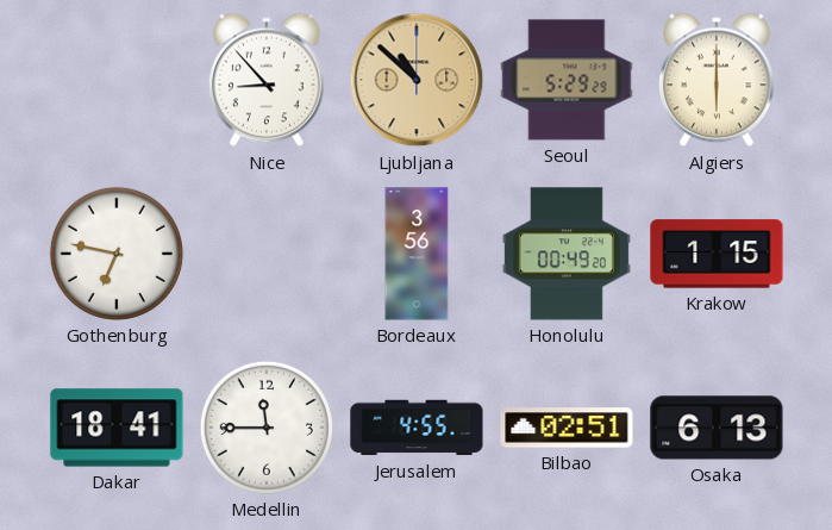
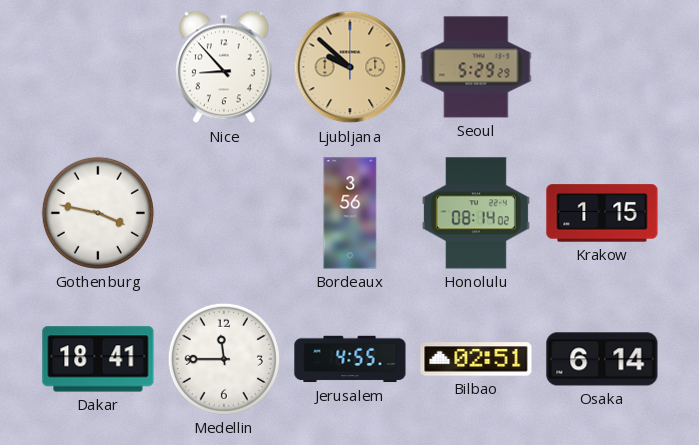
Ljubljana: 10:52 -> 9:52 (350, 67)
Algiers: 6:00 -> none (718, 80)
Gothenburg: 6:47 -> 3:47 (98, 213)
Honolulu: 00:49 -> 08:14 (476, 213)
Osaka: 6:13 -> 6:14 (602, 359)
